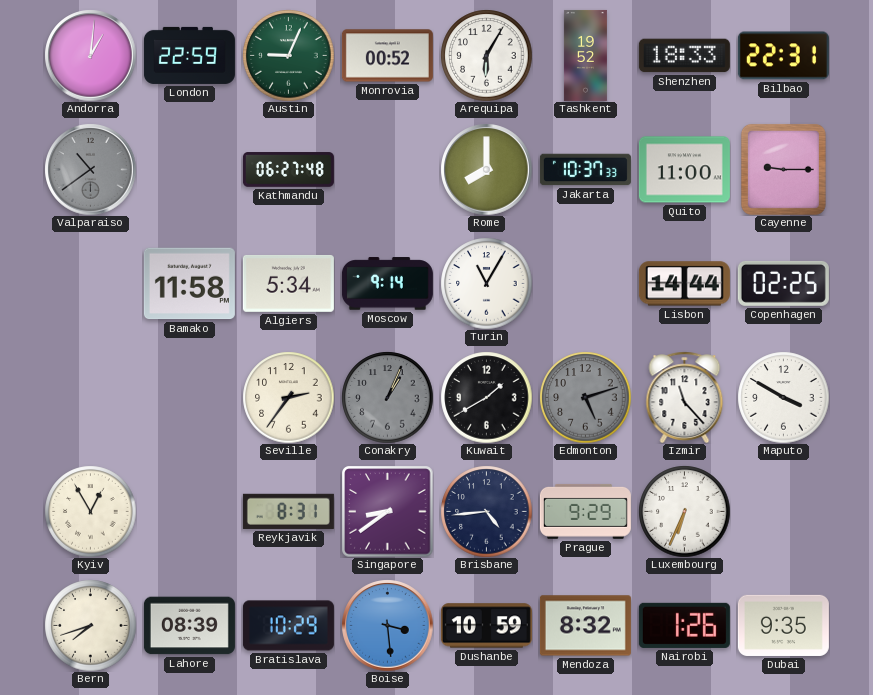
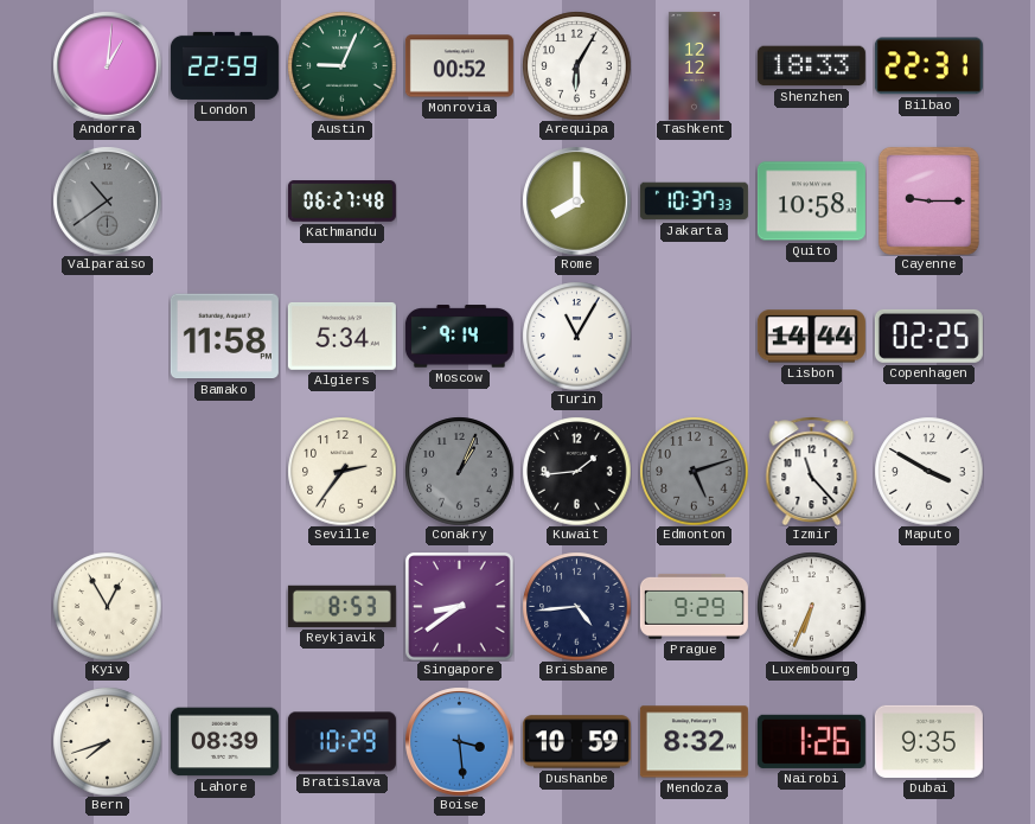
Tashkent: 19:52 -> 12:12 (694, 65)
Quito: 11:00 -> 10:58 (811, 202)
Kuwait: 1:40 -> 1:44 (576, 471)
Reykjavik: 8:31 -> 8:53 (341, 606)
